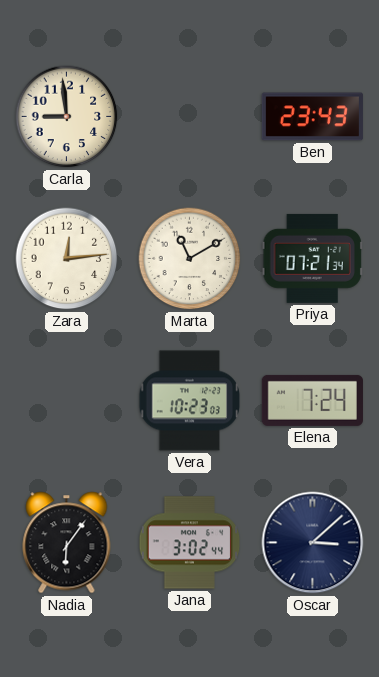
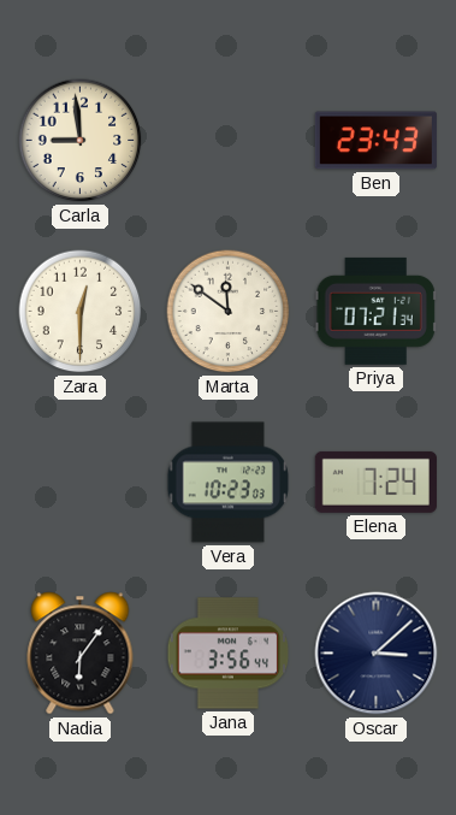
Zara: 12:14 -> 12:30 (81, 312)
Marta: 11:10 -> 11:51 (229, 312)
Jana: 3:02 -> 3:56 (229, 654)
